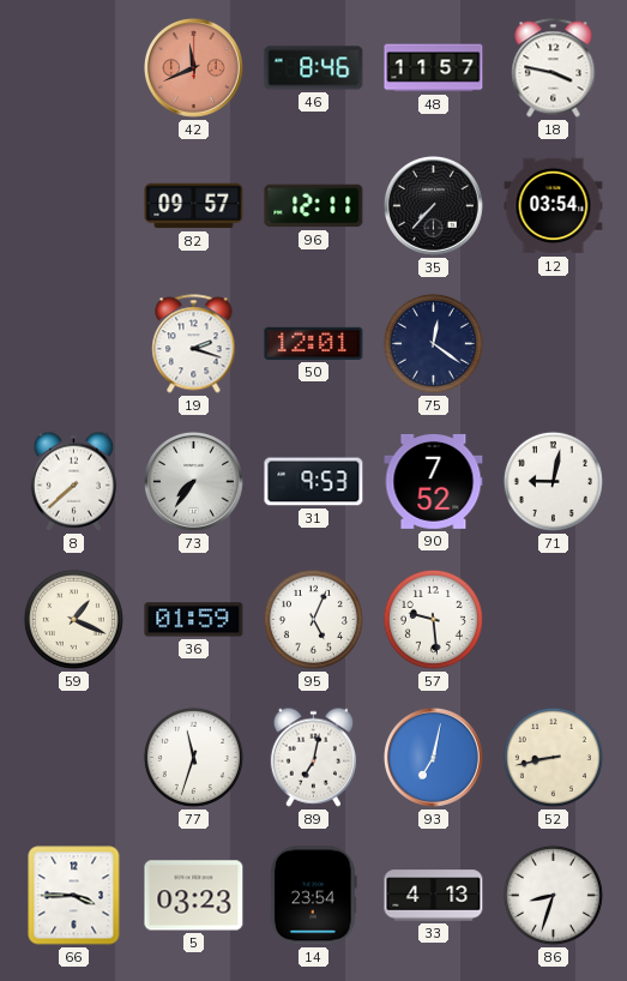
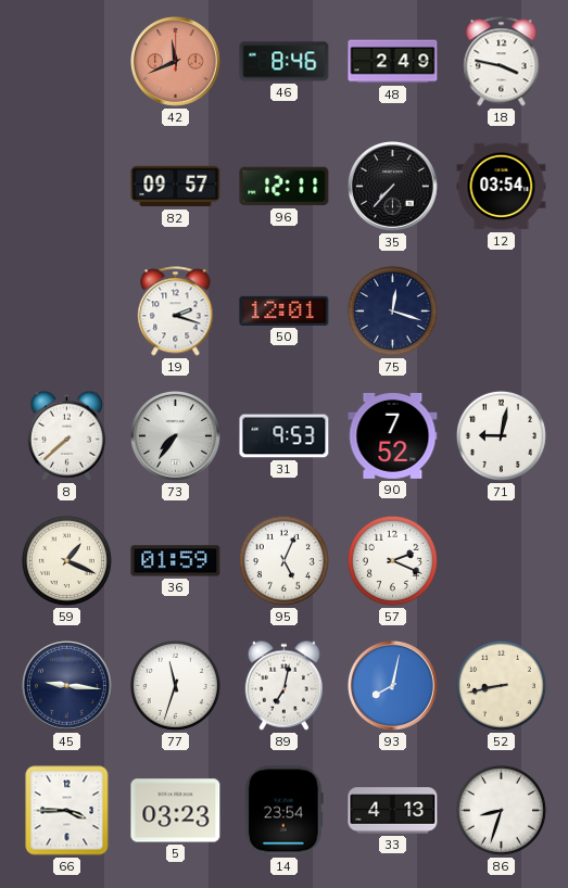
48: 11:57 -> 2:49 (393, 62)
75: 12:21 -> 12:18 (392, 310)
57: 9:29 -> 2:19 (392, 560)
45: none -> 9:16 (67, 686)
93: 7:02 -> 8:02 (393, 686)
